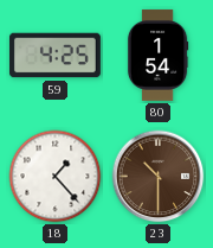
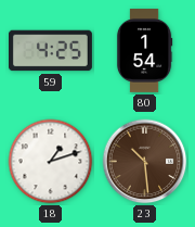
18: 1:23 -> 1:12 (51, 162)
23: 10:30 -> 10:29 (145, 162)
